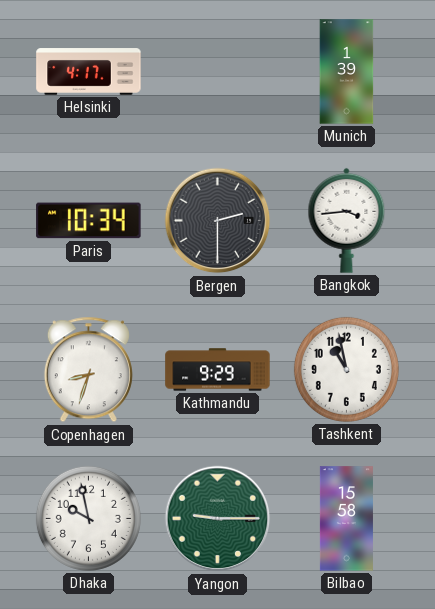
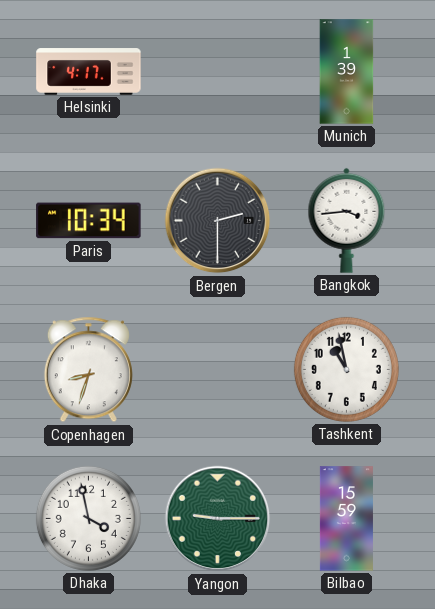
Kathmandu: 9:29 -> none (218, 370)
Dhaka: 9:58 -> 3:58 (88, 518)
Bilbao: 15:58 -> 15:59 (346, 519)
